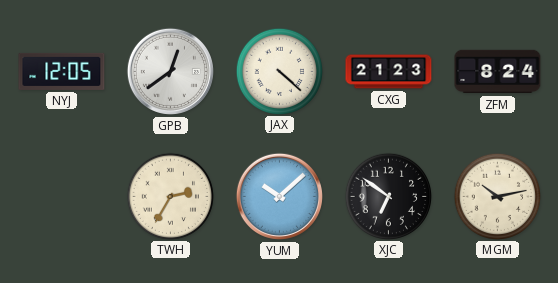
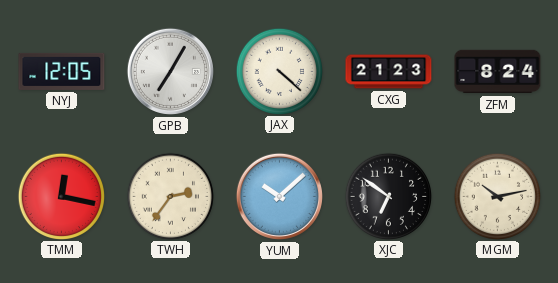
GPB: 12:39 -> 7:05 (170, 71)
TMM: none -> 12:17 (61, 196)
TWH: 2:35 -> 2:36 (170, 196)
